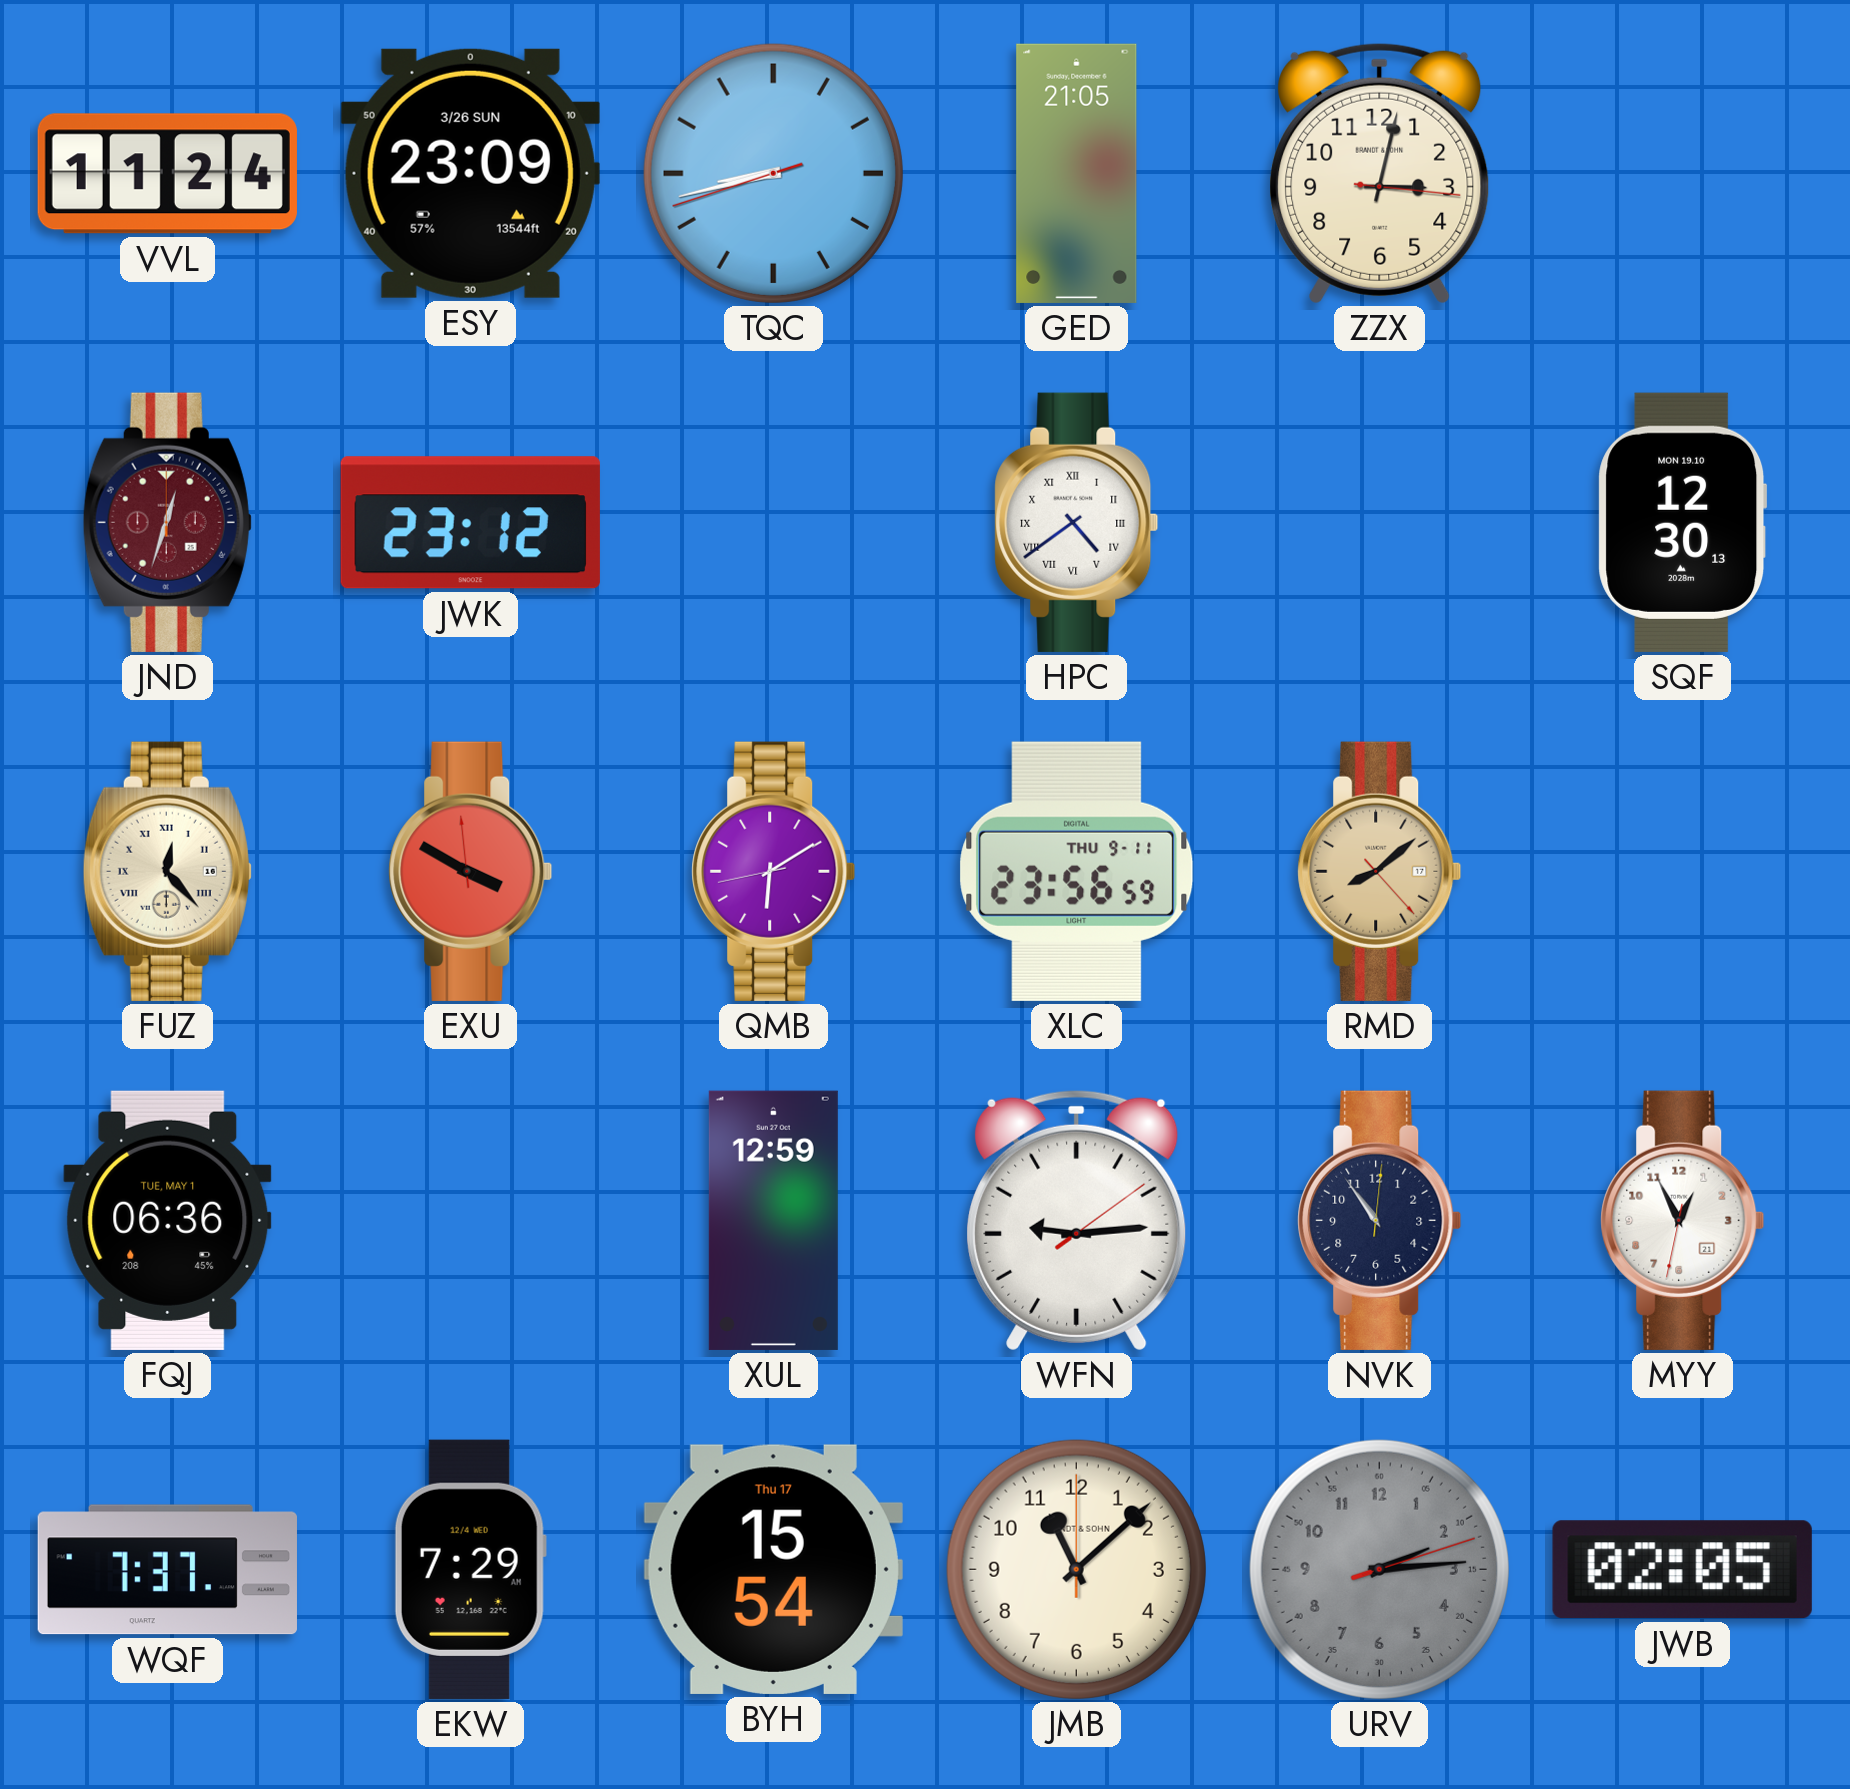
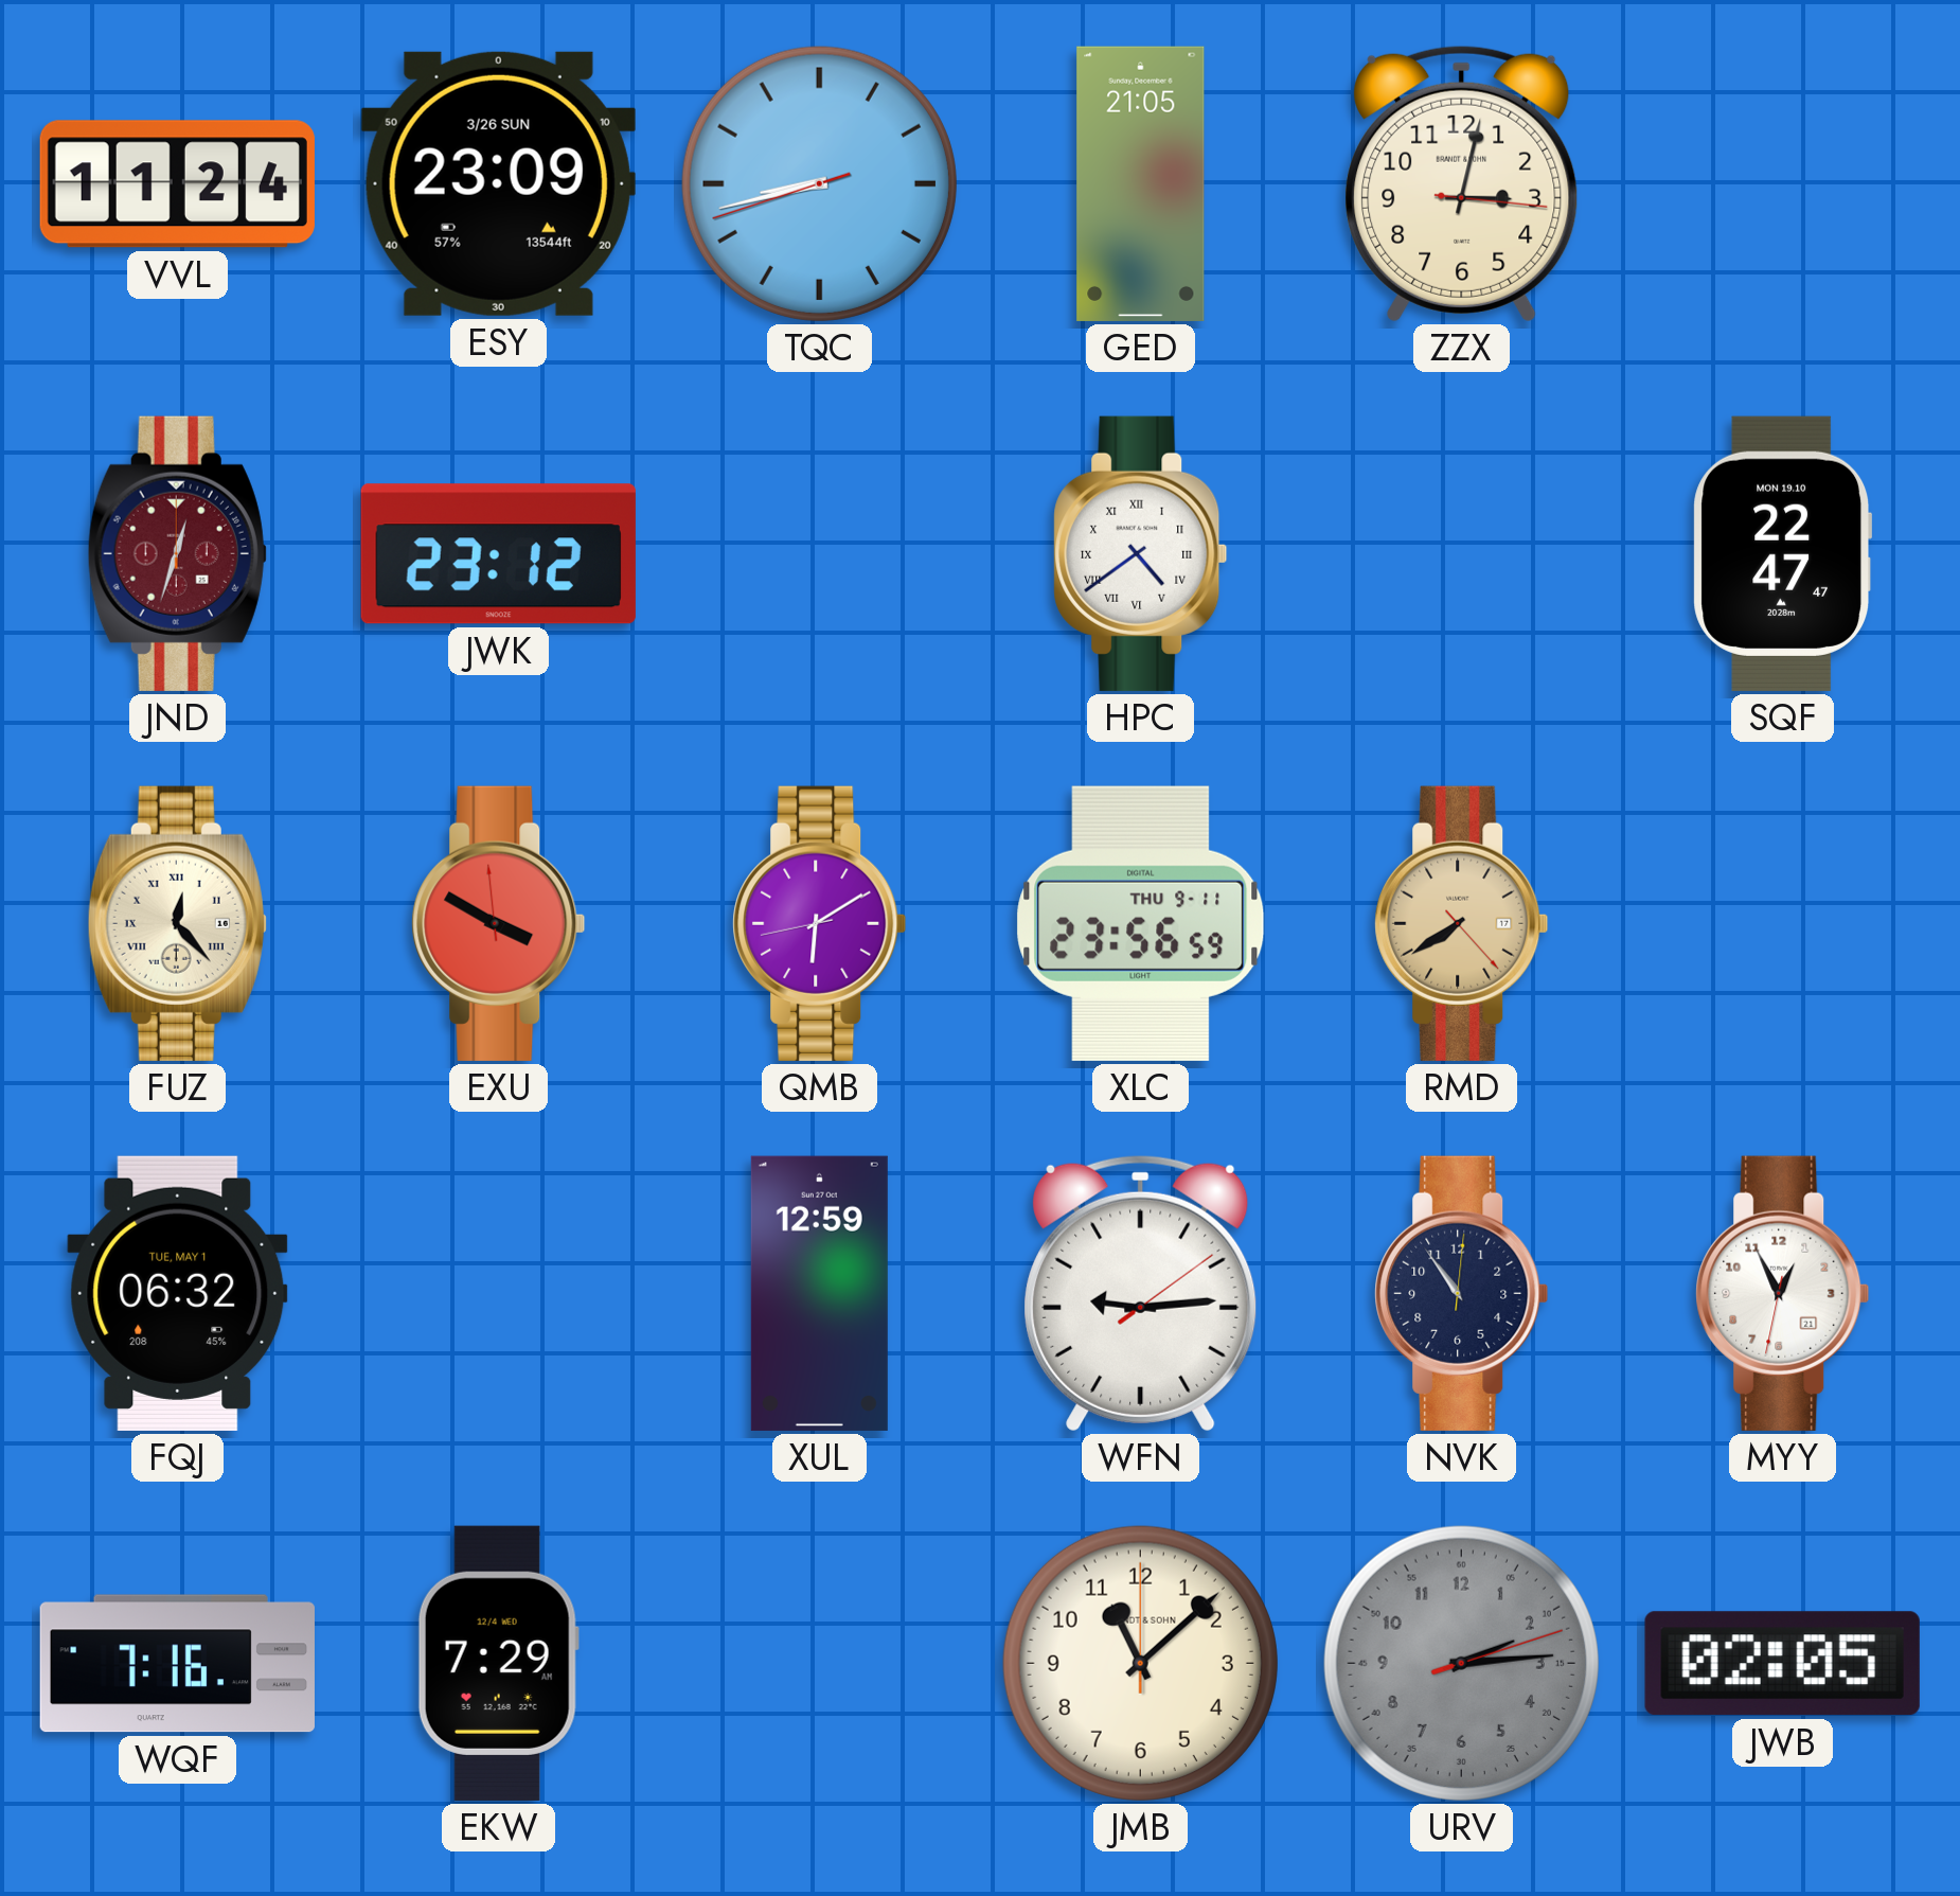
SQF: 12:30 -> 22:47 (1783, 553)
RMD: 8:08 -> 7:39 (1462, 923)
FQJ: 06:36 -> 06:32 (178, 1293)
WQF: 7:37 -> 7:16 (177, 1664)
BYH: 15:54 -> none (773, 1569)
